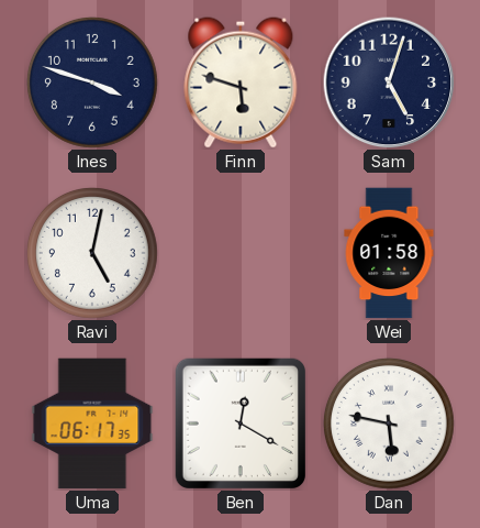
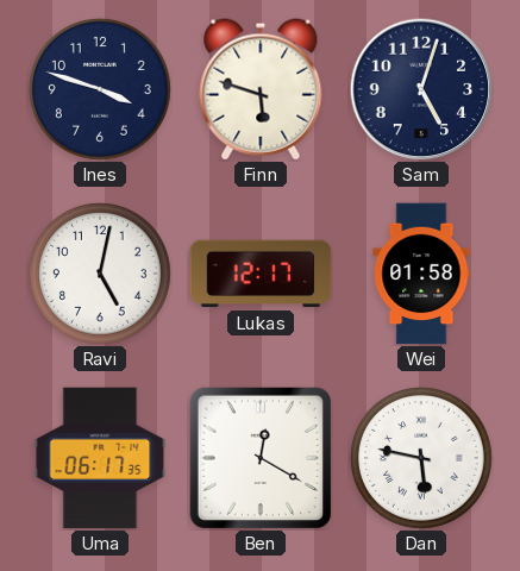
Lukas: none -> 12:17 (261, 274)
